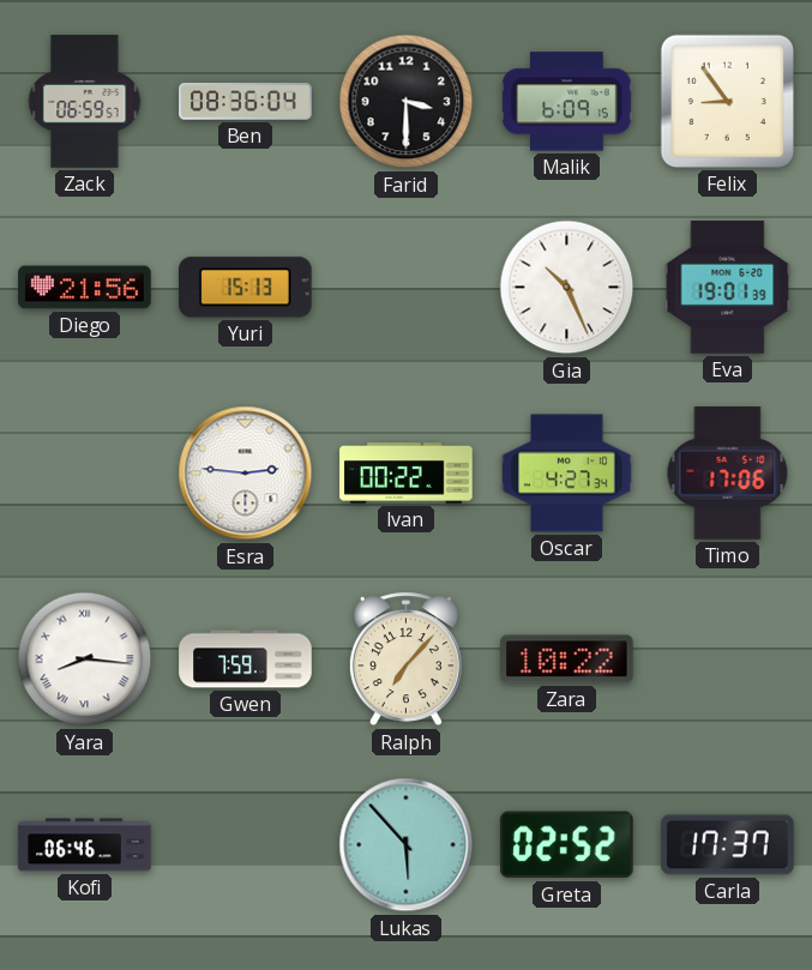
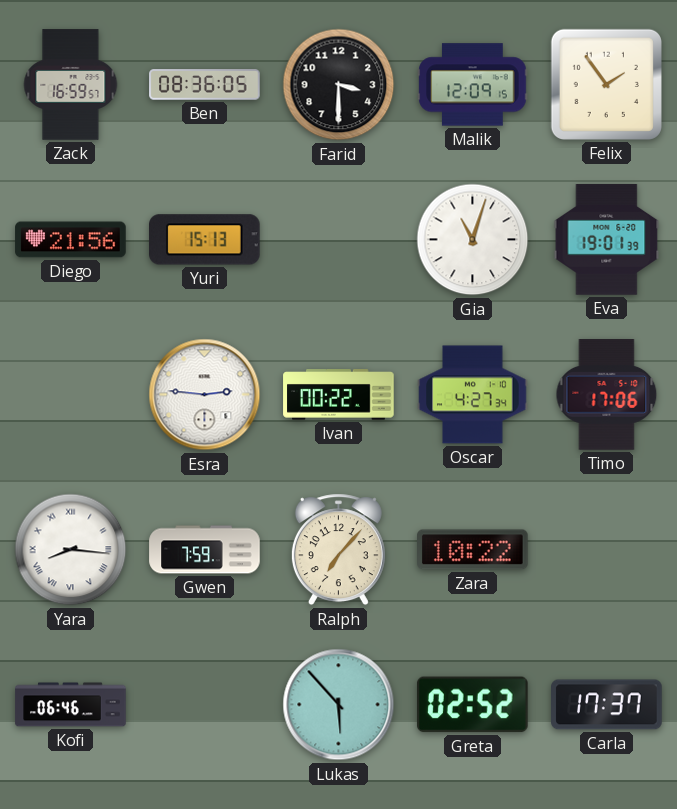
Zack: 06:59 -> 16:59 (71, 85)
Ben: 08:36:04 -> 08:36:05 (205, 85)
Malik: 6:09 -> 12:09 (473, 85)
Felix: 8:54 -> 1:54 (606, 84)
Gia: 10:26 -> 11:03 (473, 240)
